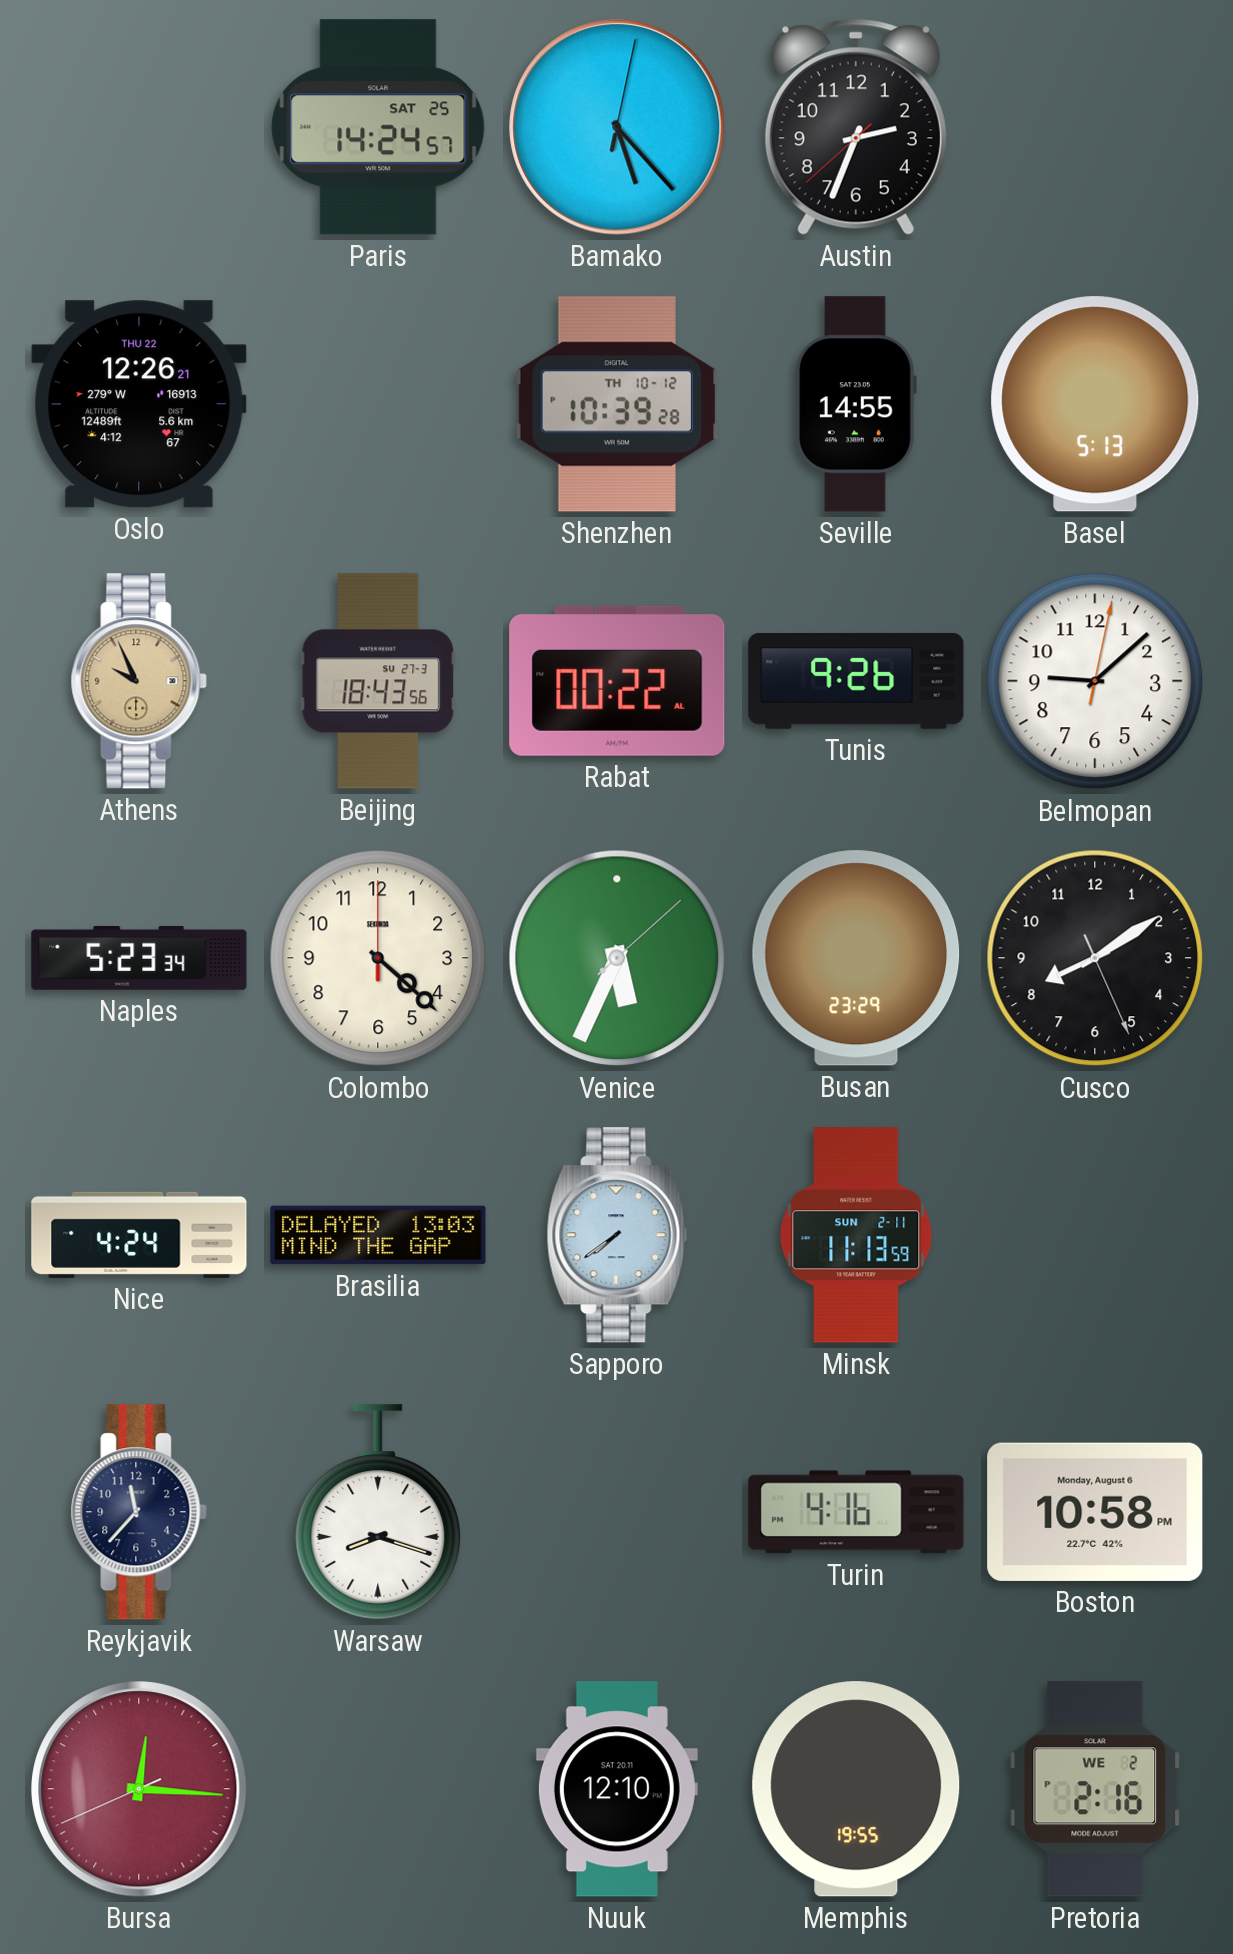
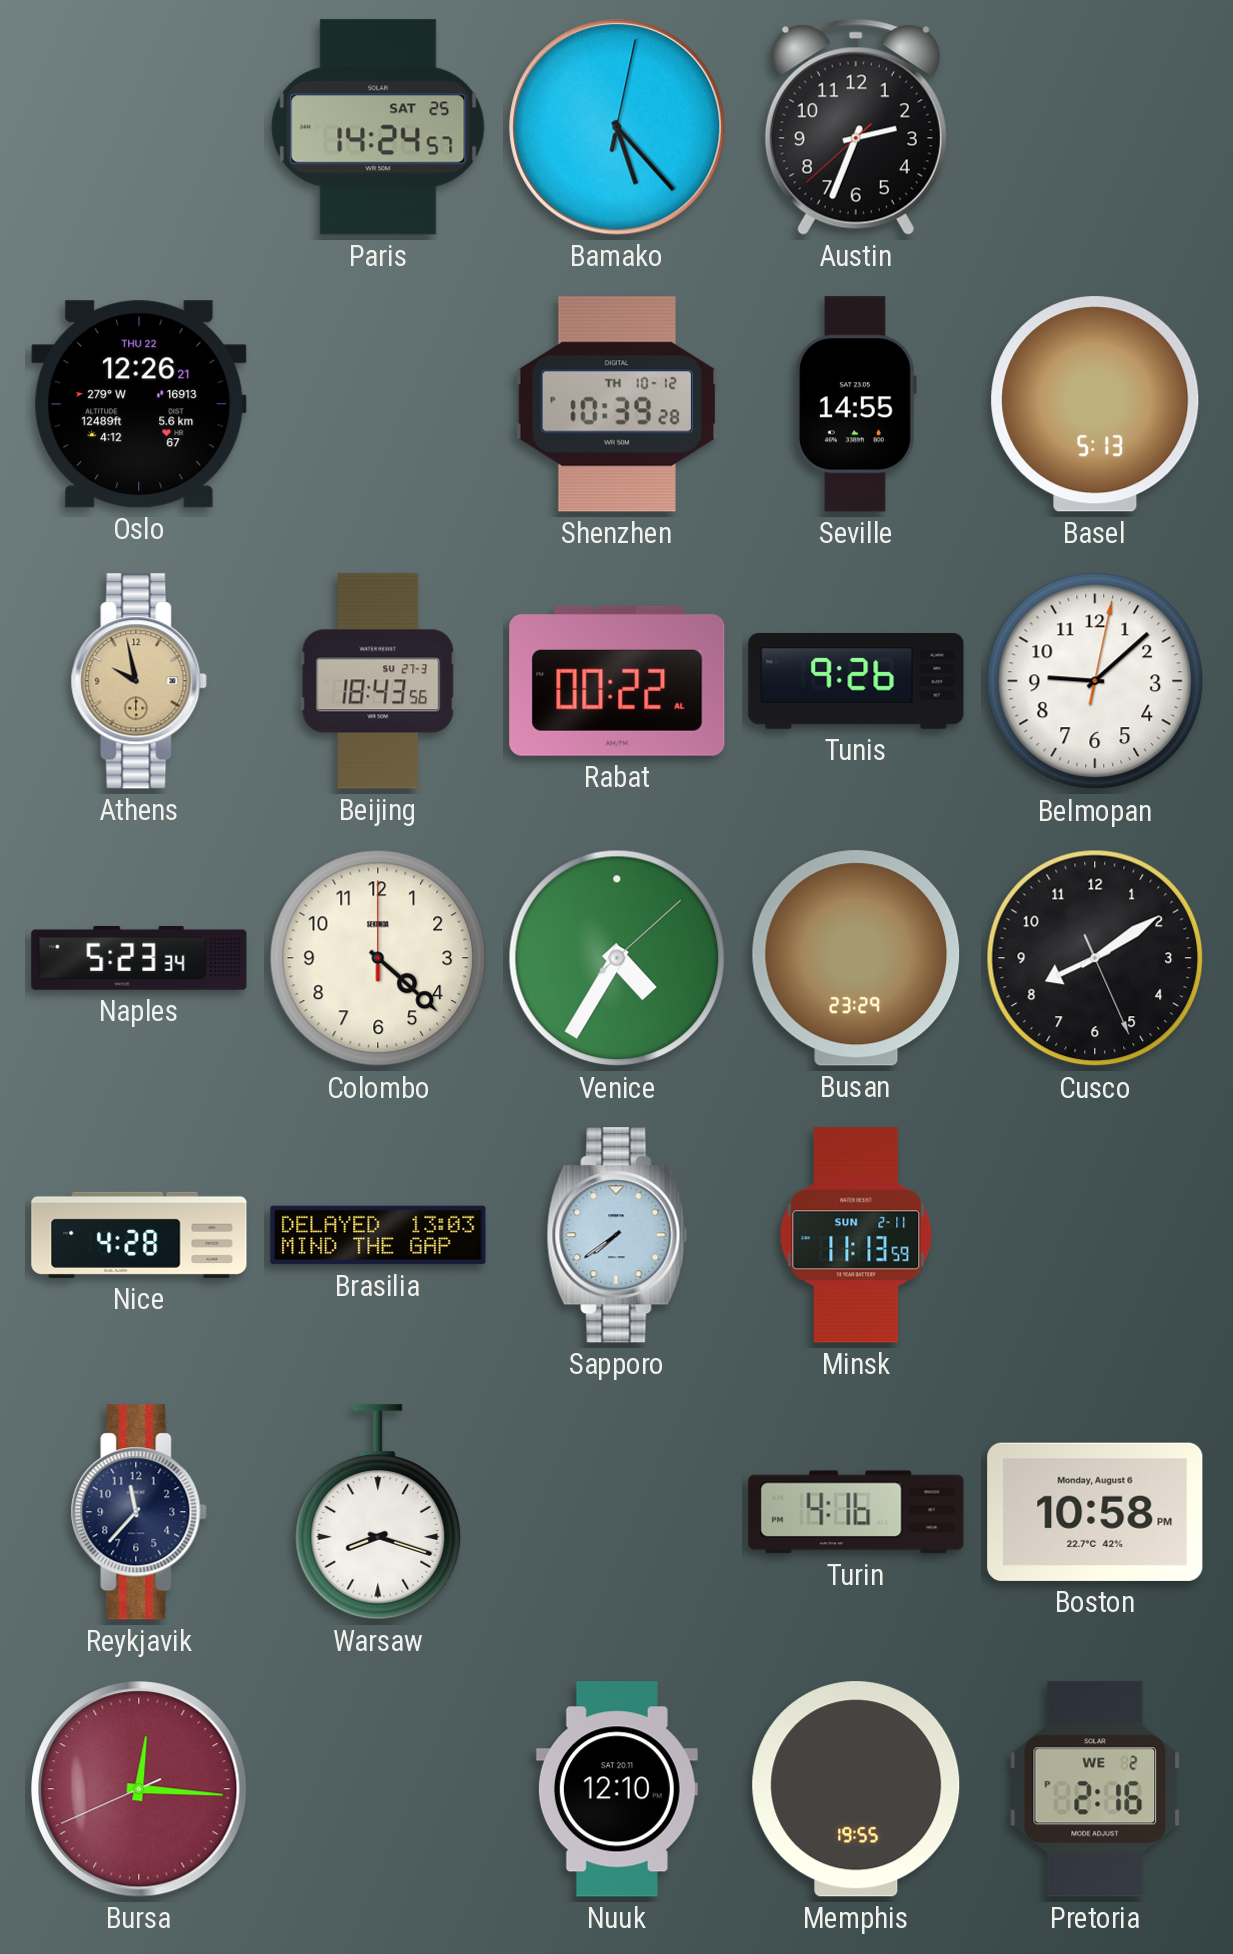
Athens: 9:56 -> 9:58 (139, 681)
Venice: 5:34 -> 4:35 (617, 958)
Nice: 4:24 -> 4:28 (139, 1235)
